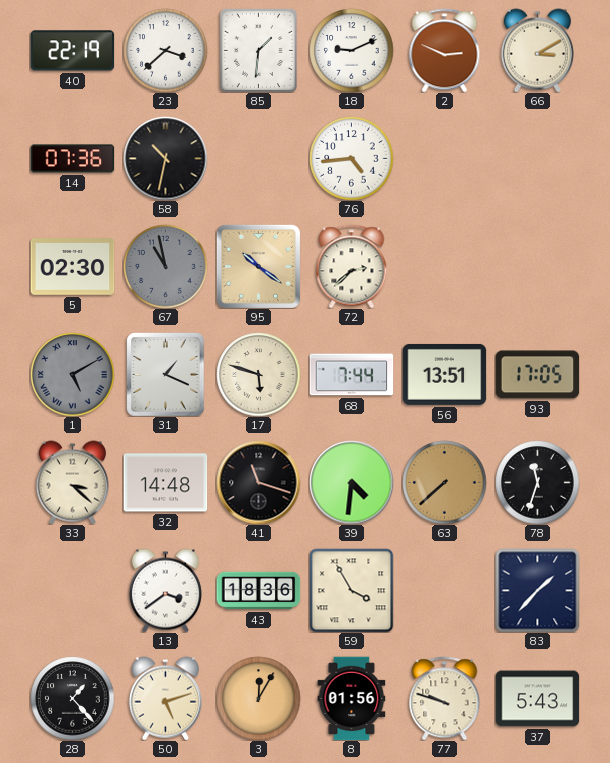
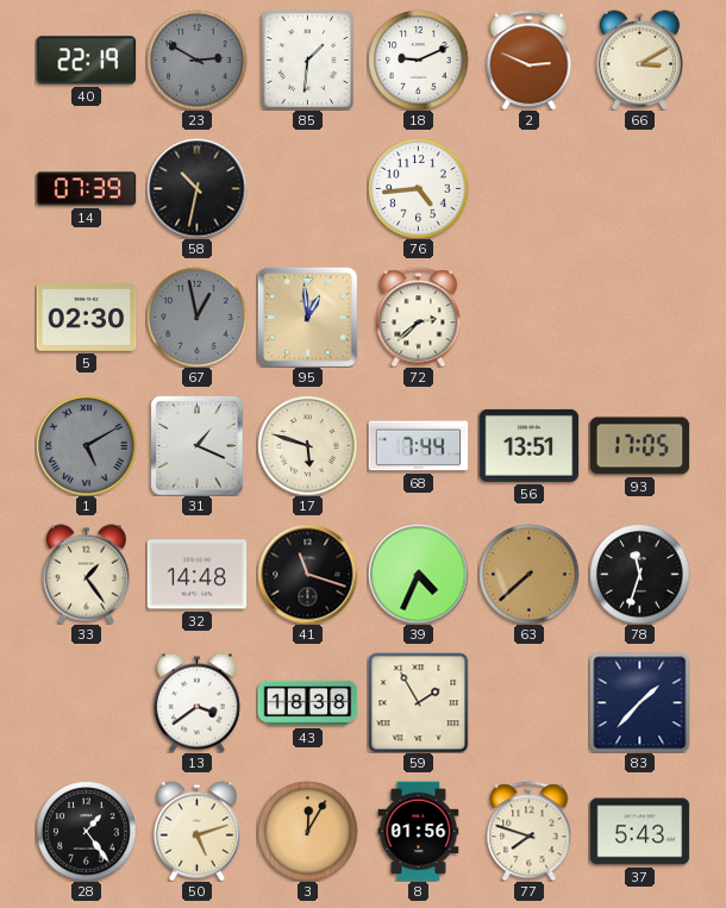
23: 3:38 -> 2:50 (196, 60)
23 dial: white -> grey (196, 60)
14: 07:36 -> 07:39 (86, 189)
67: 10:58 -> 12:58 (196, 317)
95: 10:21 -> 12:59 (307, 317)
33: 3:22 -> 1:24 (86, 574)
39: 4:31 -> 4:34 (418, 574)
43: 18:36 -> 18:38 (307, 703)
59: 3:55 -> 1:55 (418, 702)
28: 1:23 -> 1:24 (86, 831)
77: 9:48 -> 7:48 (530, 831)
